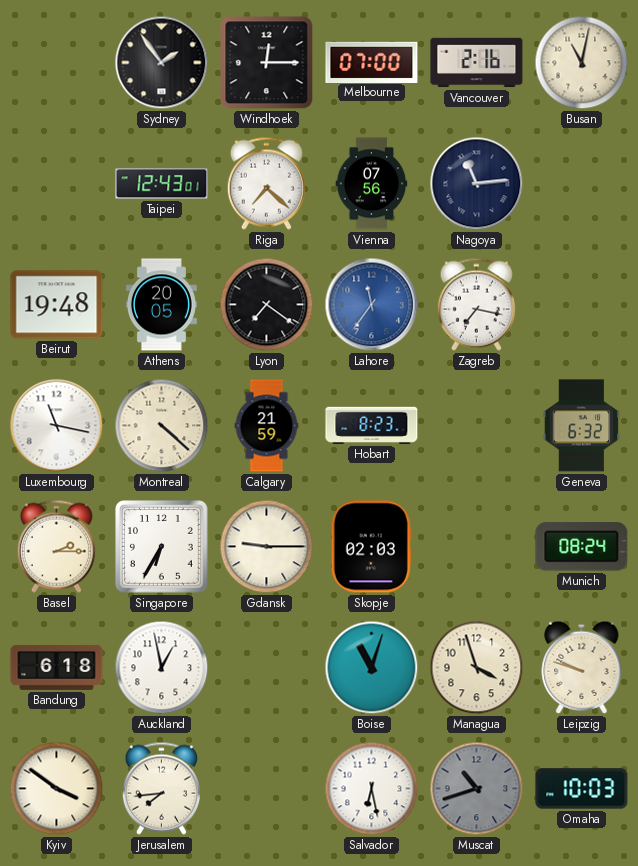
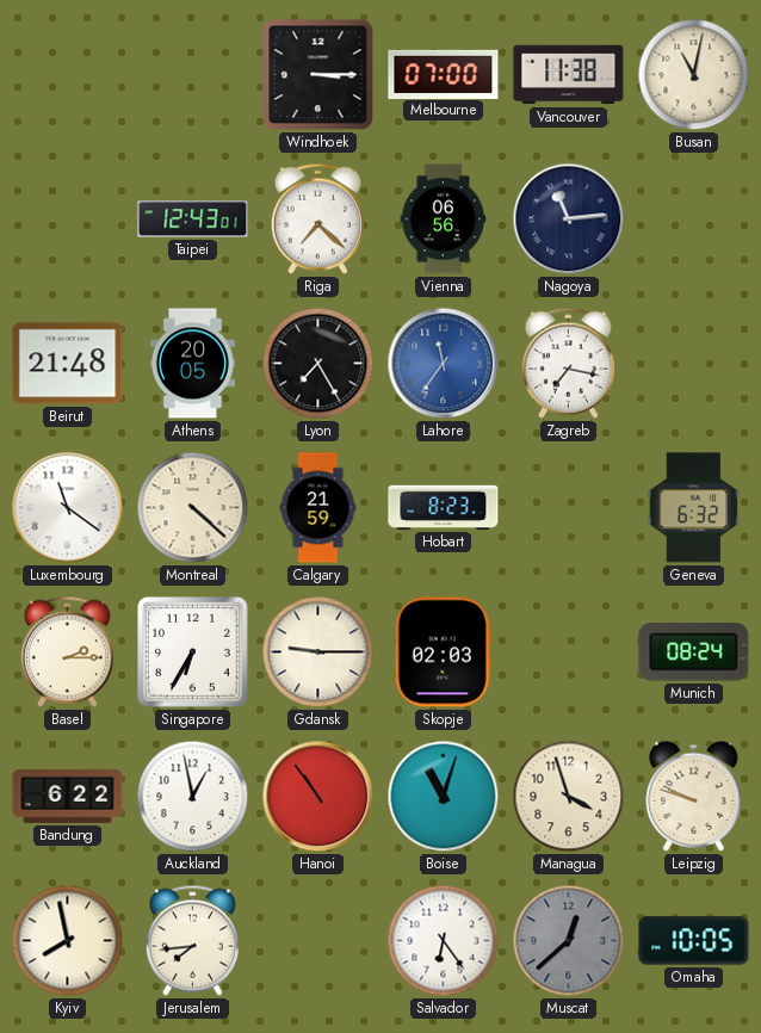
Sydney: 1:54 -> none (162, 63)
Windhoek: 12:15 -> 3:15 (318, 75)
Vancouver: 2:16 -> 11:38 (569, 75)
Vienna: 07:56 -> 06:56 (444, 219)
Beirut: 19:48 -> 21:48 (68, 364)
Lyon: 7:21 -> 7:25 (318, 364)
Luxembourg: 11:17 -> 11:21 (68, 508)
Bandung: 6:18 -> 6:22 (68, 796)
Hanoi: none -> 10:54 (318, 797)
Kyiv: 3:51 -> 7:58 (68, 941)
Salvador: 6:28 -> 6:24 (444, 941)
Muscat: 10:42 -> 12:38 (569, 941)
Omaha: 10:03 -> 10:05 (694, 941)
